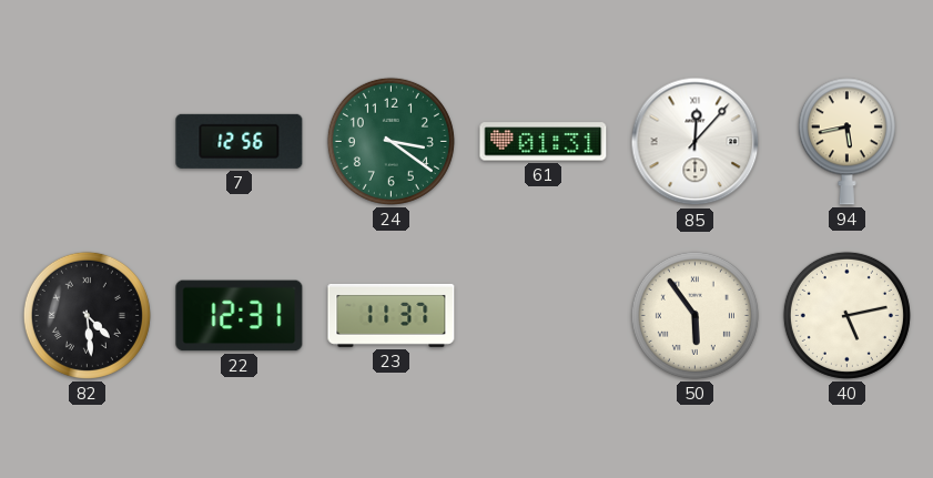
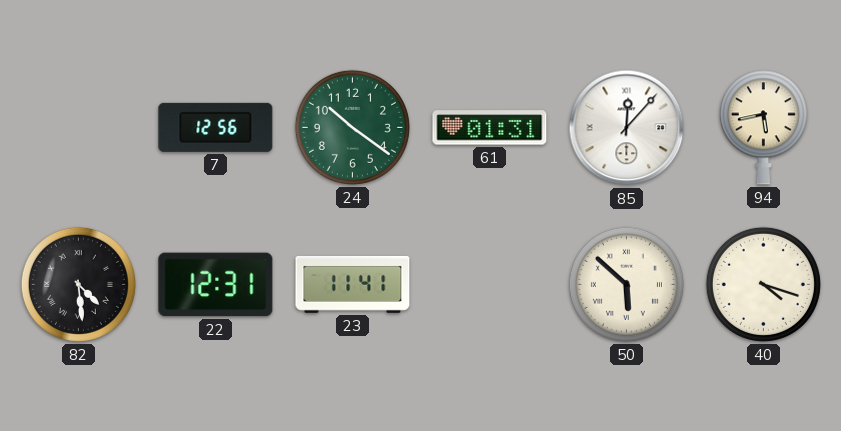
24: 3:21 -> 10:21 (352, 127)
23: 11:37 -> 11:41 (353, 284)
50: 5:54 -> 5:52 (626, 284)
40: 5:13 -> 4:18 (763, 284)
